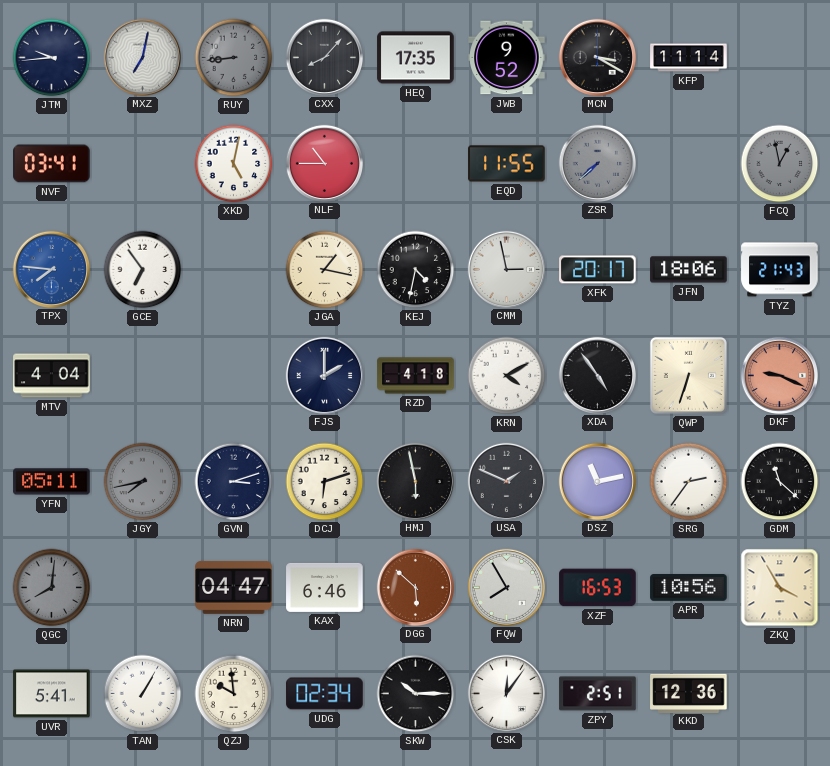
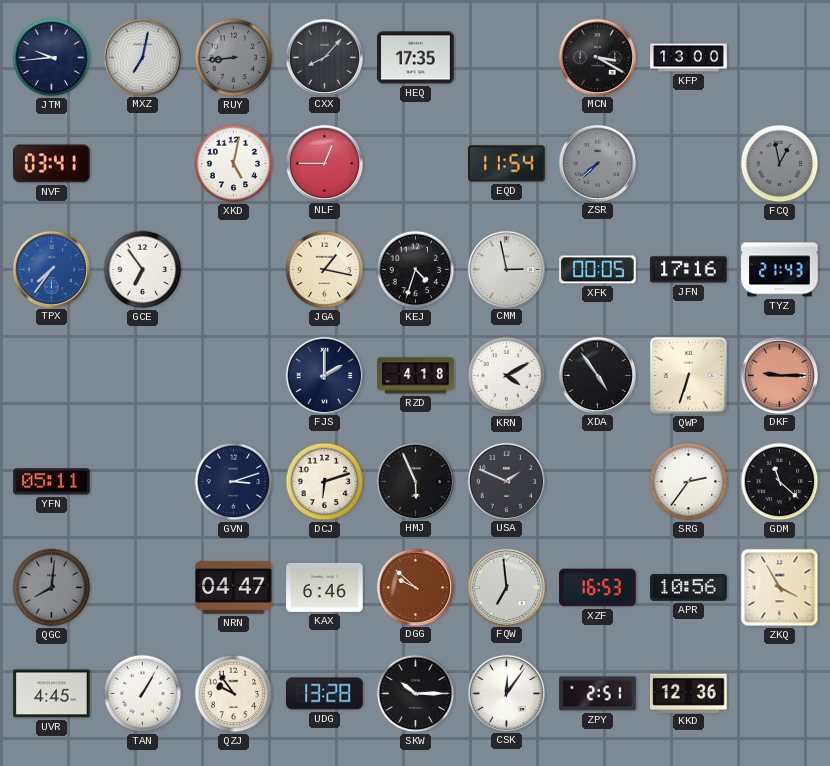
JWB: 9:52 -> none (507, 58)
KFP: 11:14 -> 13:00 (689, 58)
NLF: 10:45 -> 12:45 (324, 163)
EQD: 11:55 -> 11:54 (507, 164)
TPX: 7:46 -> 7:36 (51, 269)
KEJ: 4:32 -> 4:33 (416, 270)
XFK: 20:17 -> 00:05 (598, 270)
JFN: 18:06 -> 17:16 (689, 270)
MTV: 4:04 -> none (52, 376)
DKF: 9:19 -> 9:15 (779, 375)
JGY: 7:43 -> none (143, 482)
HMJ: 5:58 -> 5:56 (415, 481)
DSZ: 11:13 -> none (597, 481)
DGG: 5:52 -> 9:52 (415, 587)
FQW: 7:55 -> 6:59 (506, 587)
UVR: 5:41 -> 4:45 (52, 694)
QZJ: 9:59 -> 9:54 (234, 694)
UDG: 02:34 -> 13:28 (325, 694)
